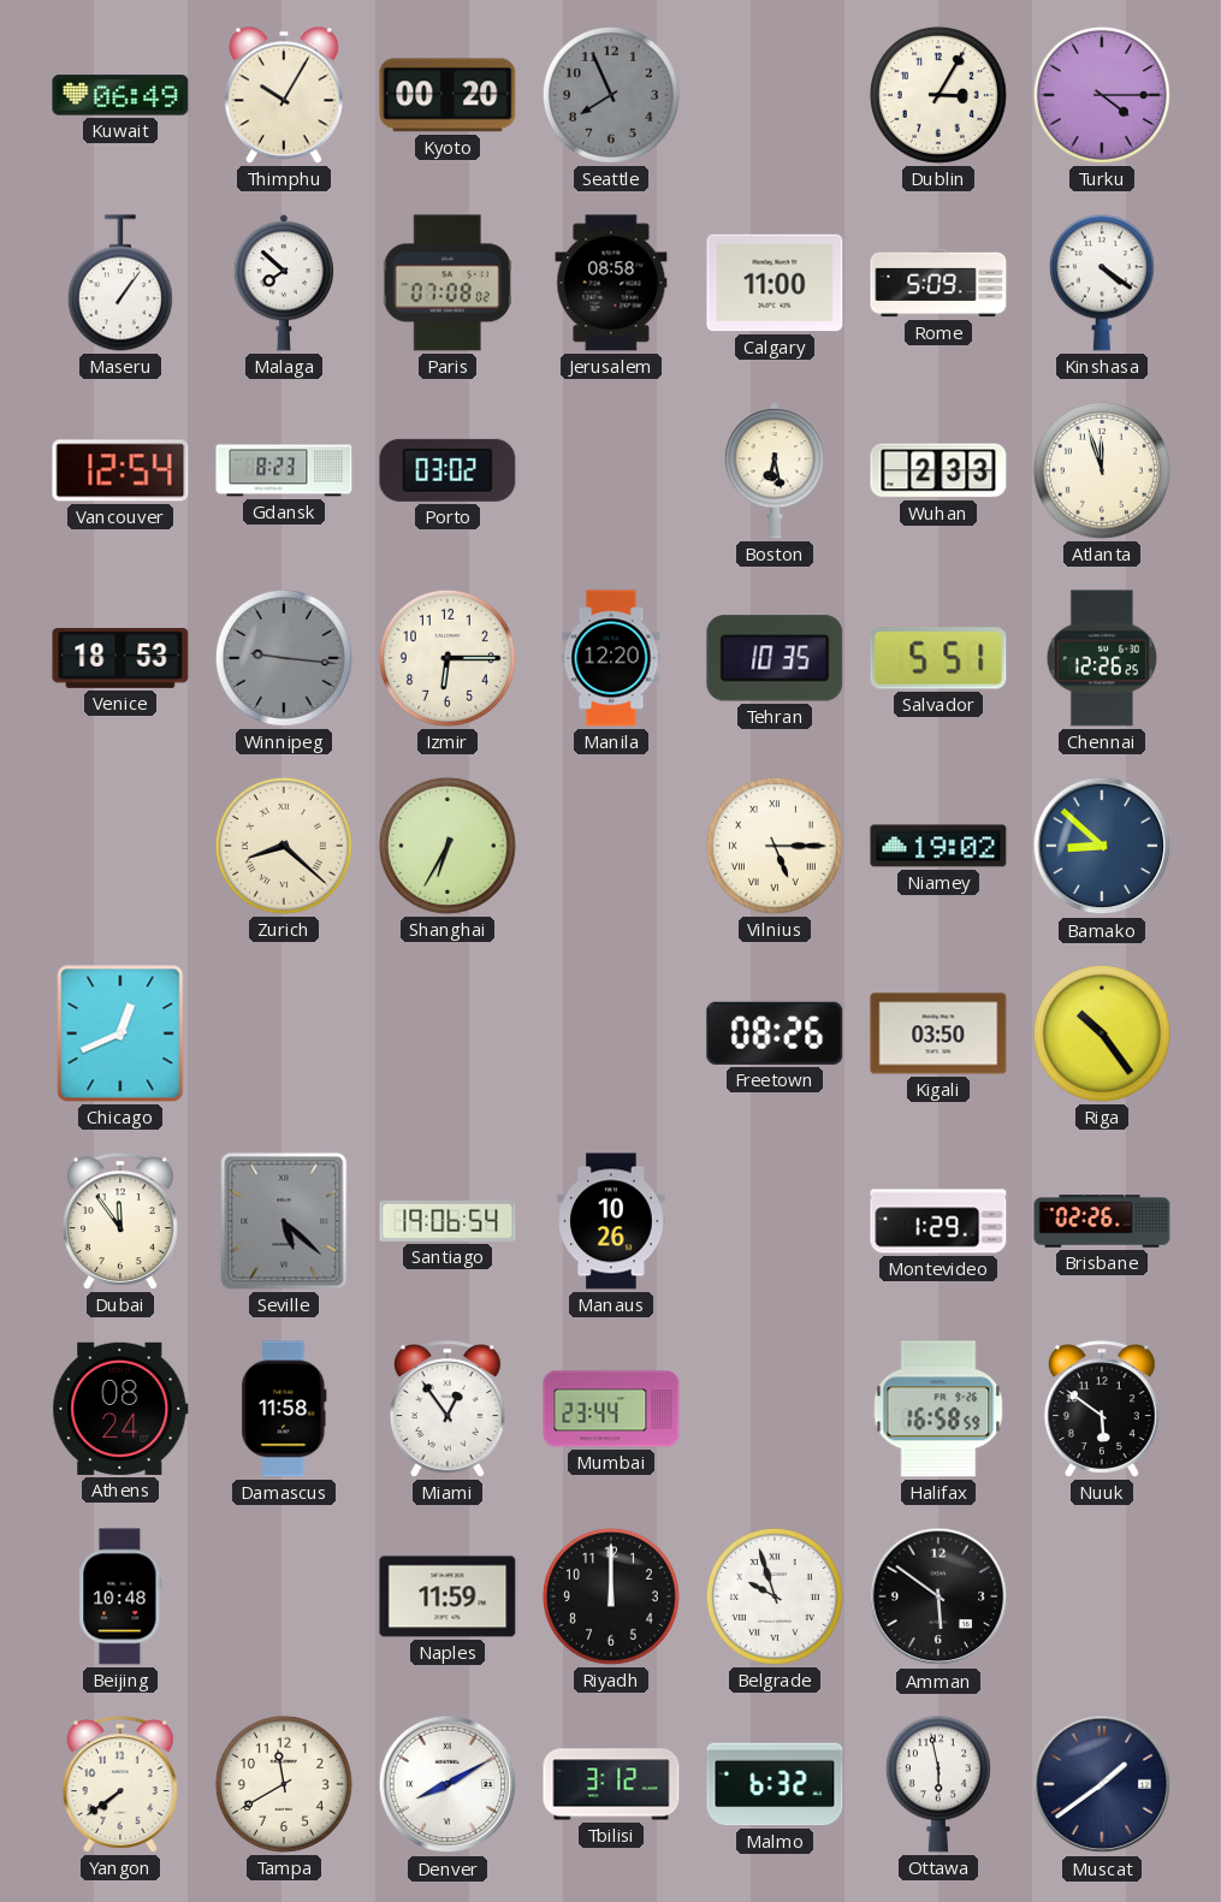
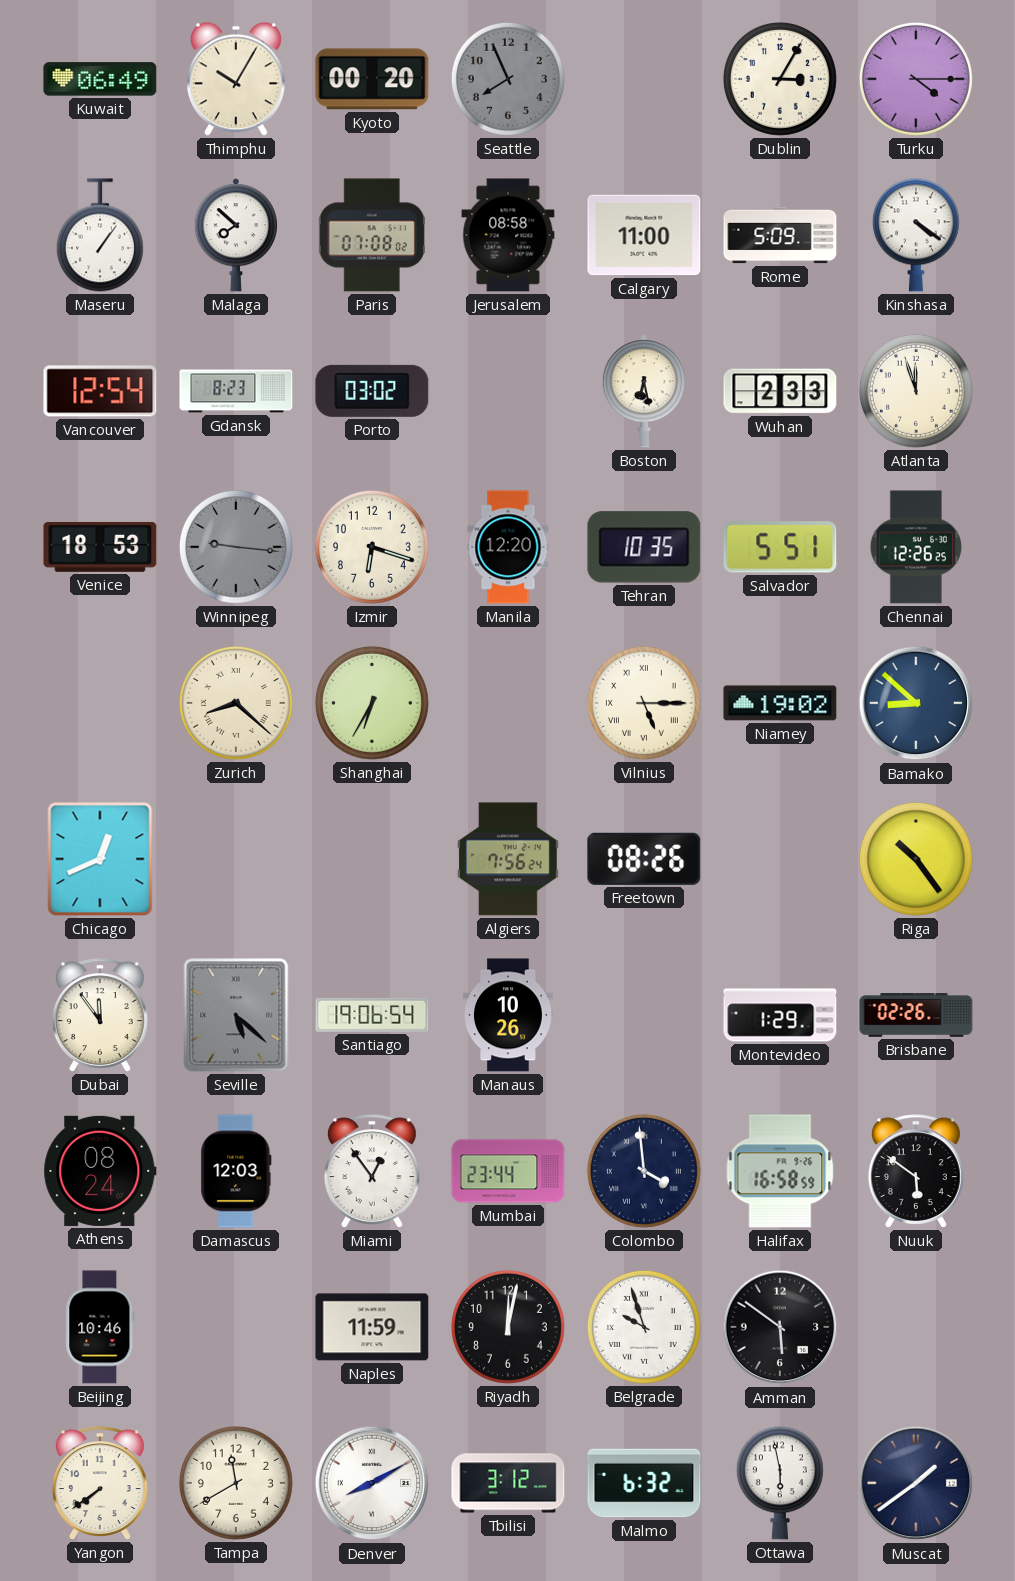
Izmir: 6:15 -> 6:18 (372, 547)
Algiers: none -> 7:56 (508, 859)
Kigali: 03:50 -> none (938, 1033)
Damascus: 11:58 -> 12:03 (236, 1171)
Colombo: none -> 3:59 (644, 1171)
Beijing: 10:48 -> 10:46 (100, 1327)
Riyadh: 12:00 -> 12:02 (508, 1327)
